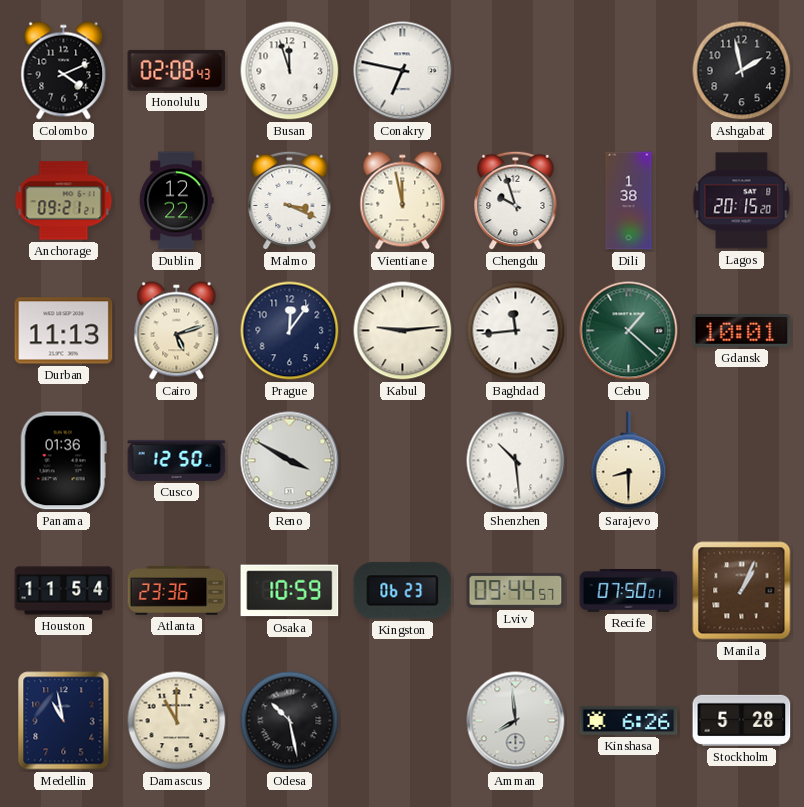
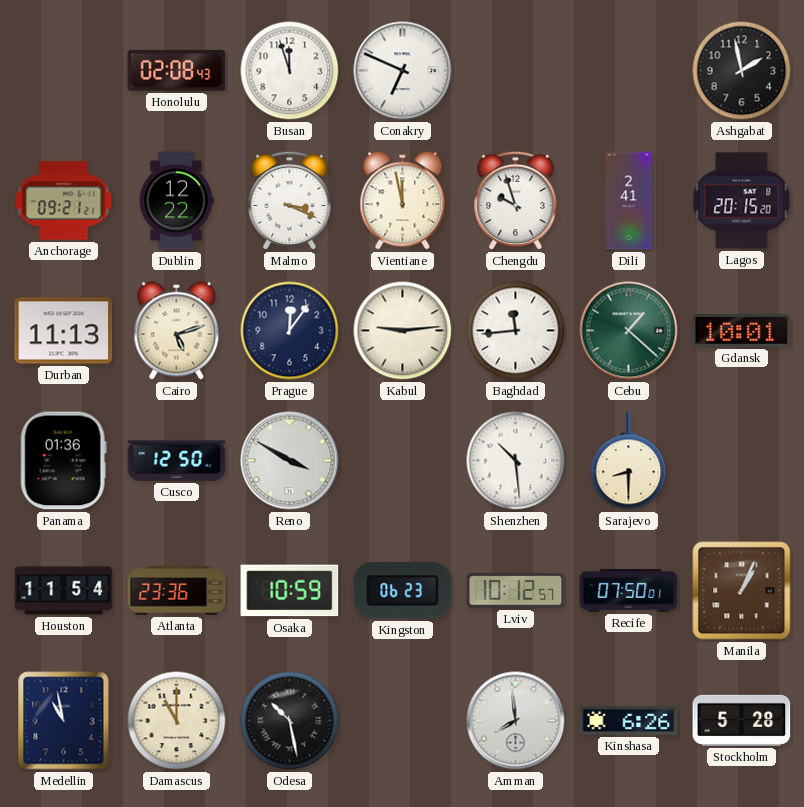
Colombo: 4:11 -> none (64, 71)
Conakry: 6:47 -> 6:49 (403, 71)
Dili: 1:38 -> 2:41 (629, 201)
Lviv: 09:44 -> 10:12 (516, 591)
